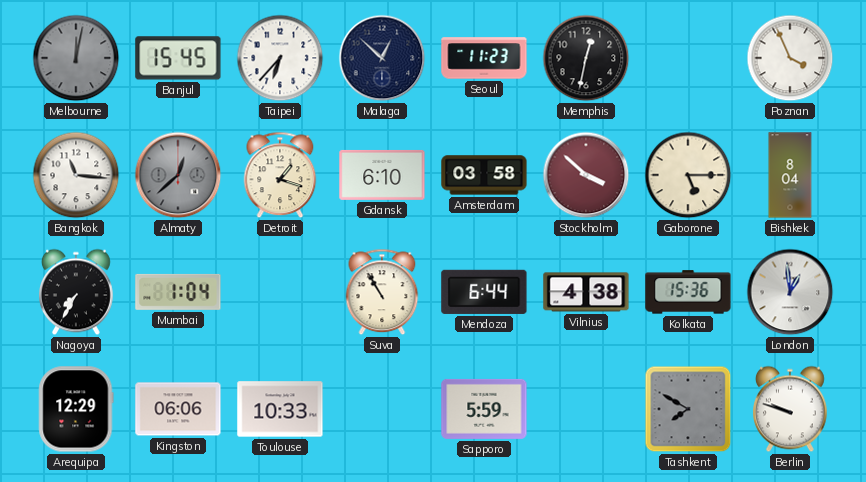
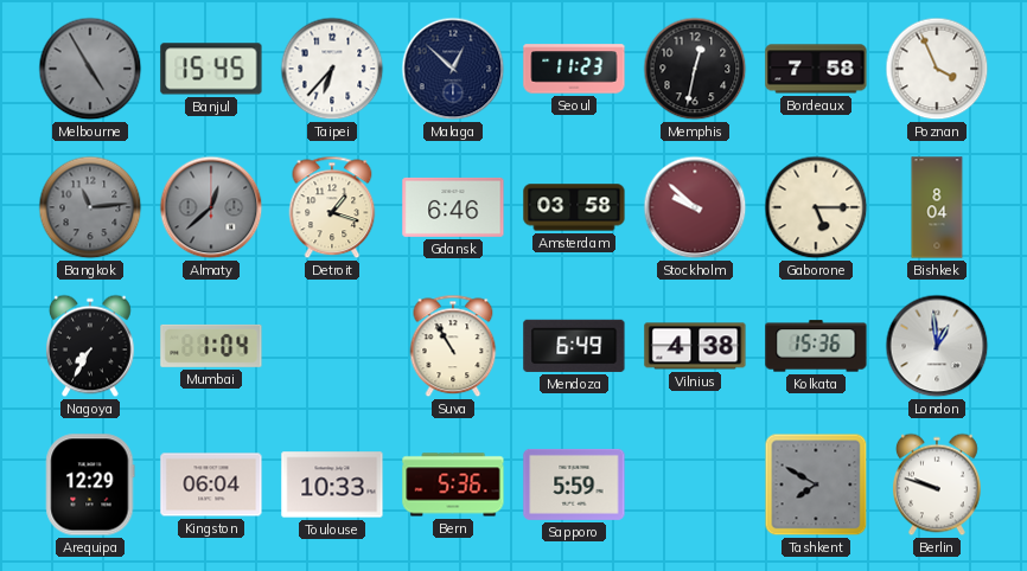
Melbourne: 12:02 -> 4:55 (90, 69)
Bordeaux: none -> 7:58 (816, 69)
Bangkok: 11:16 -> 11:14 (90, 207)
Bangkok dial: white -> grey (90, 207)
Gdansk: 6:10 -> 6:46 (453, 207)
Stockholm: 3:52 -> 9:52 (695, 207)
Mendoza: 6:44 -> 6:49 (574, 346)
Kingston: 06:06 -> 06:04 (211, 485)
Bern: none -> 5:36 (453, 485)
